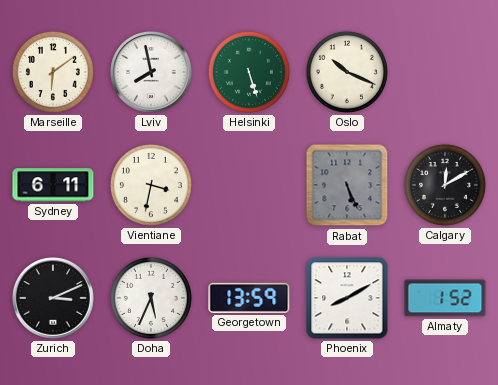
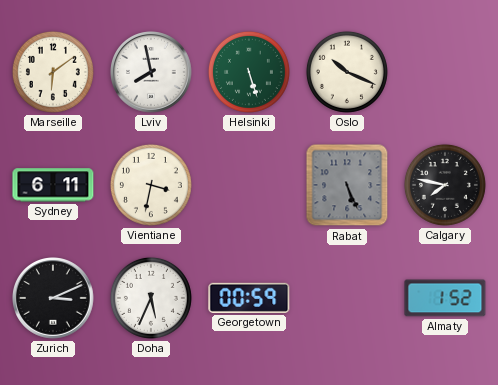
Calgary: 12:10 -> 7:47 (445, 185)
Georgetown: 13:59 -> 00:59 (249, 298)
Phoenix: 8:10 -> none (347, 298)
